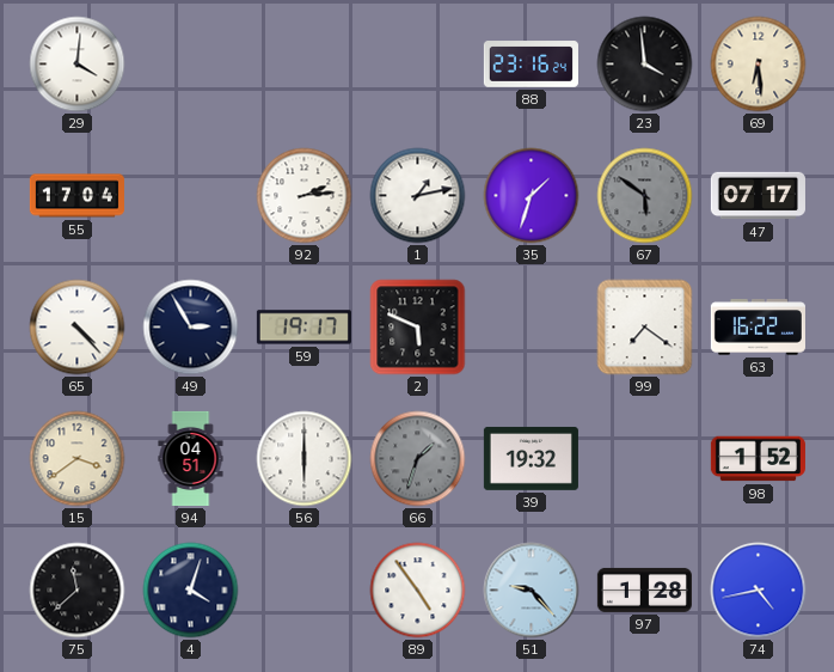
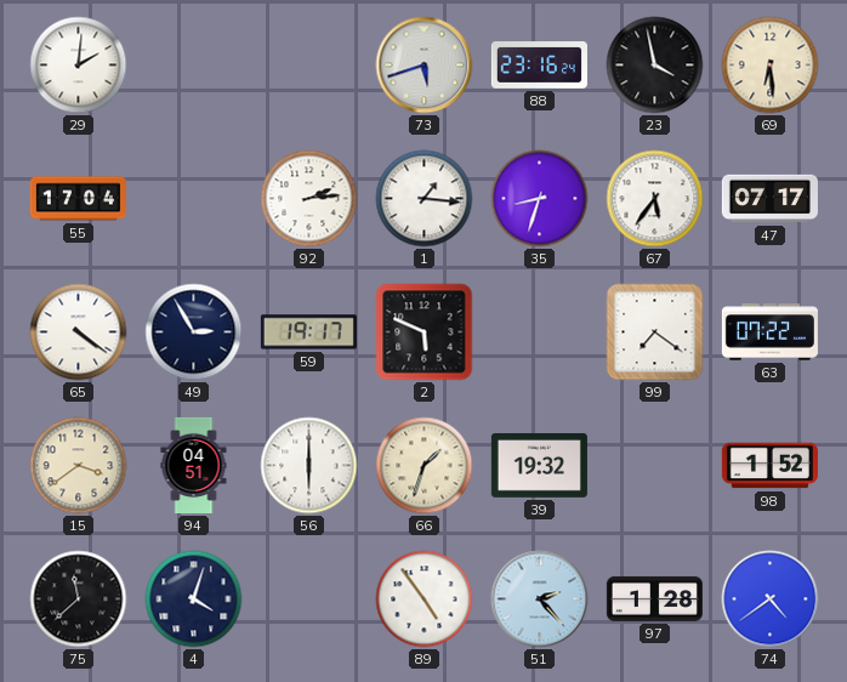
29: 4:01 -> 2:01 (79, 66)
73: none -> 5:42 (425, 66)
23: 3:59 -> 3:58 (655, 66)
1: 1:13 -> 1:16 (425, 199)
35: 1:33 -> 8:33 (540, 199)
67: 5:51 -> 5:36 (655, 199)
67 dial: grey -> white (655, 199)
65: 4:23 -> 4:21 (79, 333)
63: 16:22 -> 07:22 (769, 333)
66 dial: grey -> cream (425, 466)
51: 9:23 -> 2:23 (540, 599)
74: 4:43 -> 4:39 (771, 599)
